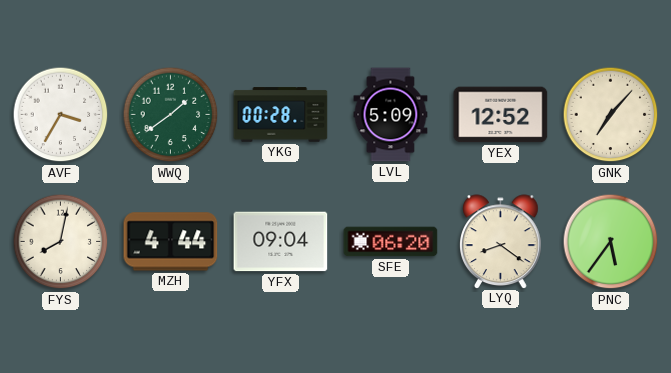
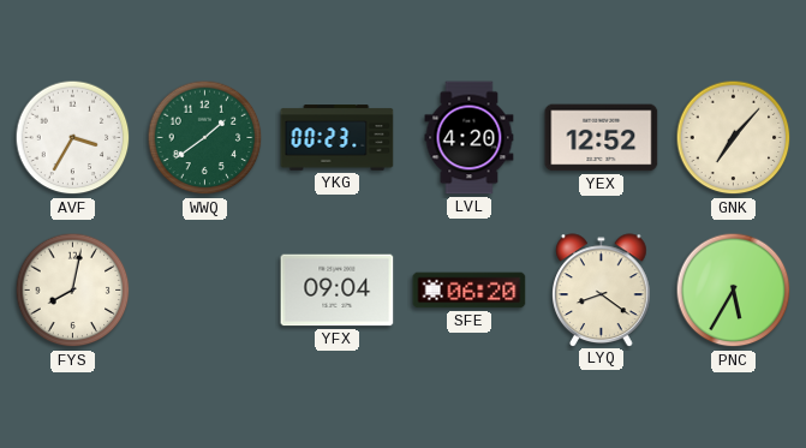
YKG: 00:28 -> 00:23 (338, 138)
LVL: 5:09 -> 4:20 (470, 138)
MZH: 4:44 -> none (171, 242)
PNC: 5:36 -> 5:35 (734, 291)
